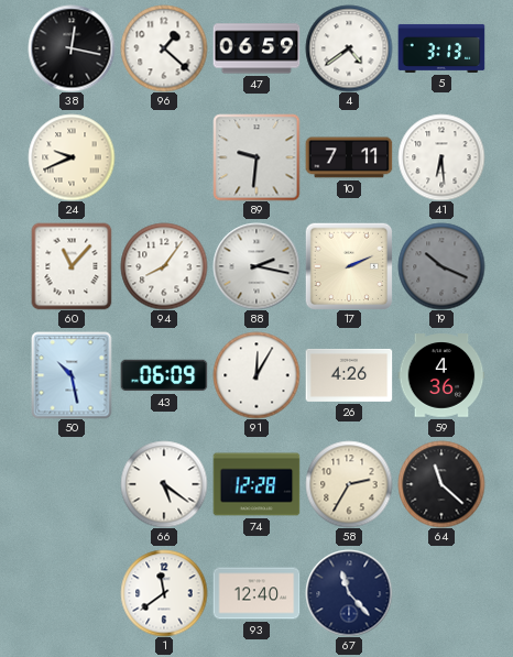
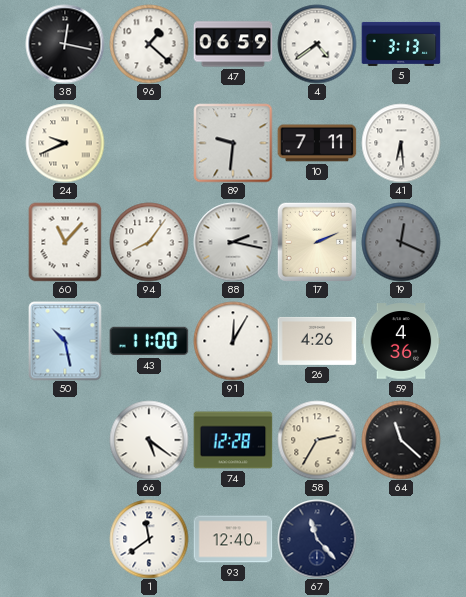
19: 10:19 -> 12:19 (401, 242)
43: 06:09 -> 11:00 (149, 341)
